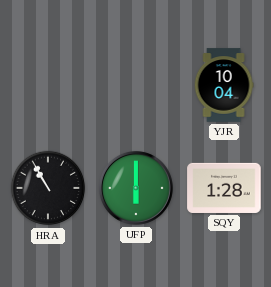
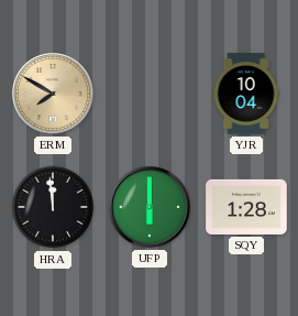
ERM: none -> 7:50 (53, 94)
HRA: 10:55 -> 11:59 (53, 207)
